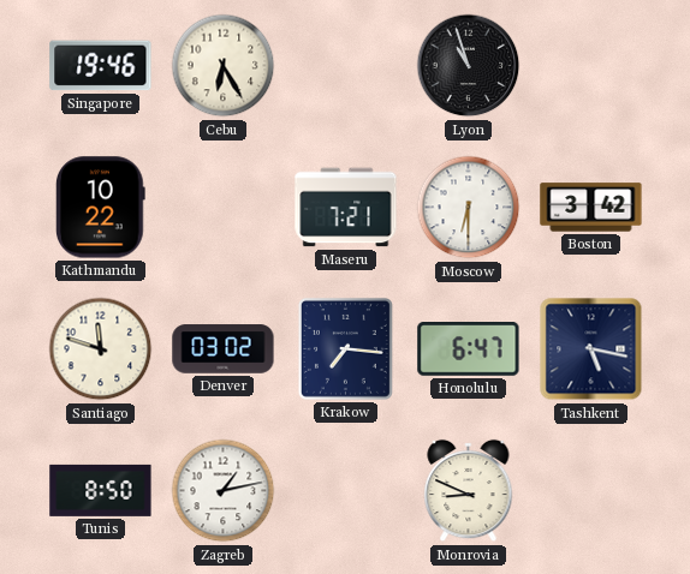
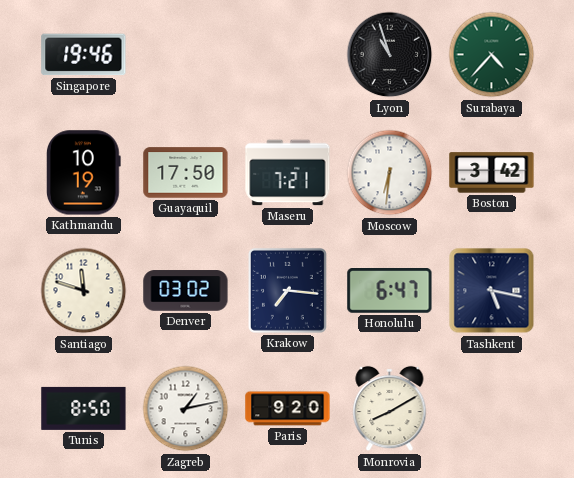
Cebu: 6:25 -> none (224, 66)
Surabaya: none -> 4:37 (492, 55)
Kathmandu: 10:22 -> 10:19 (84, 173)
Guayaquil: none -> 17:50 (186, 173)
Moscow: 6:30 -> 6:31 (390, 173)
Paris: none -> 9:20 (288, 409)
Monrovia: 8:49 -> 8:10 (390, 409)
